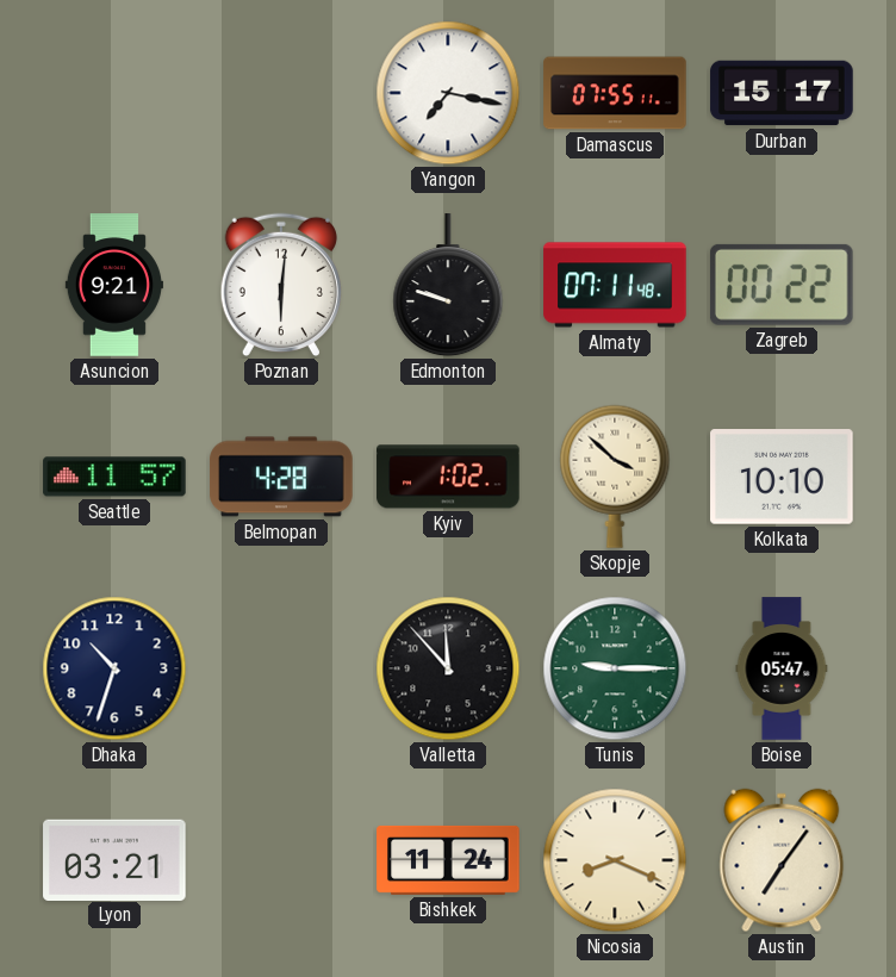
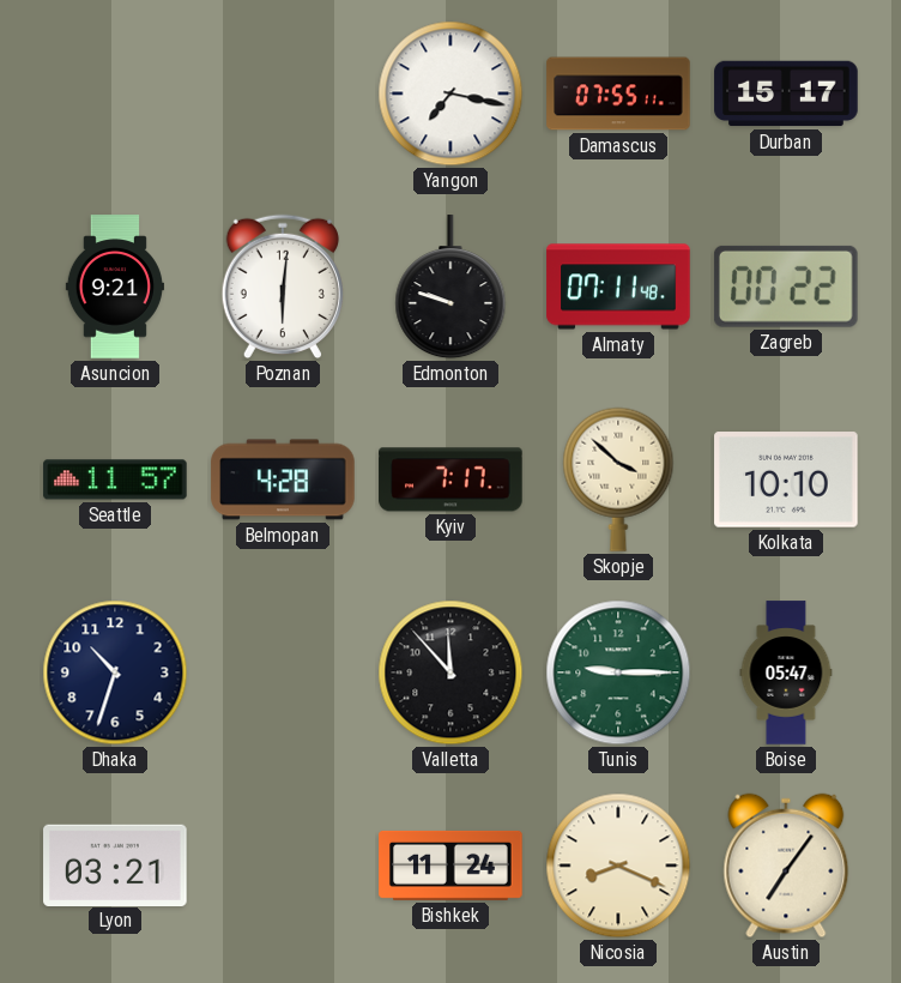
Kyiv: 1:02 -> 7:17 (450, 480)
